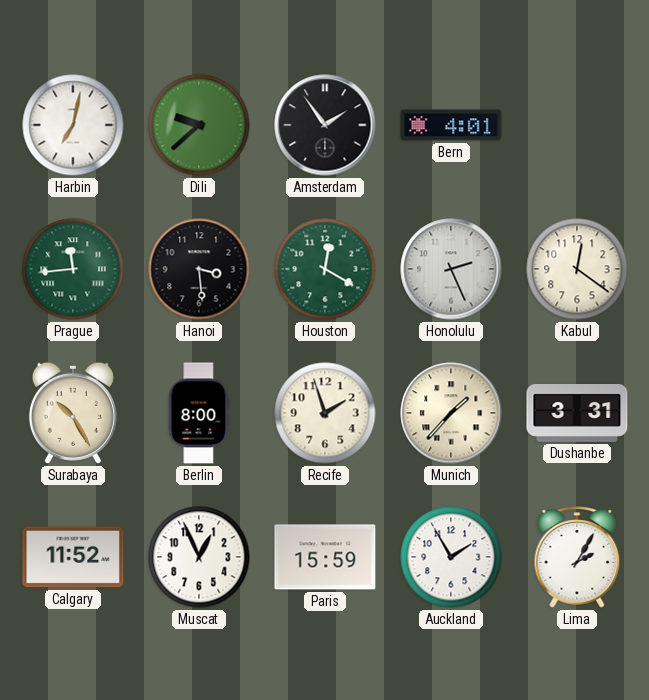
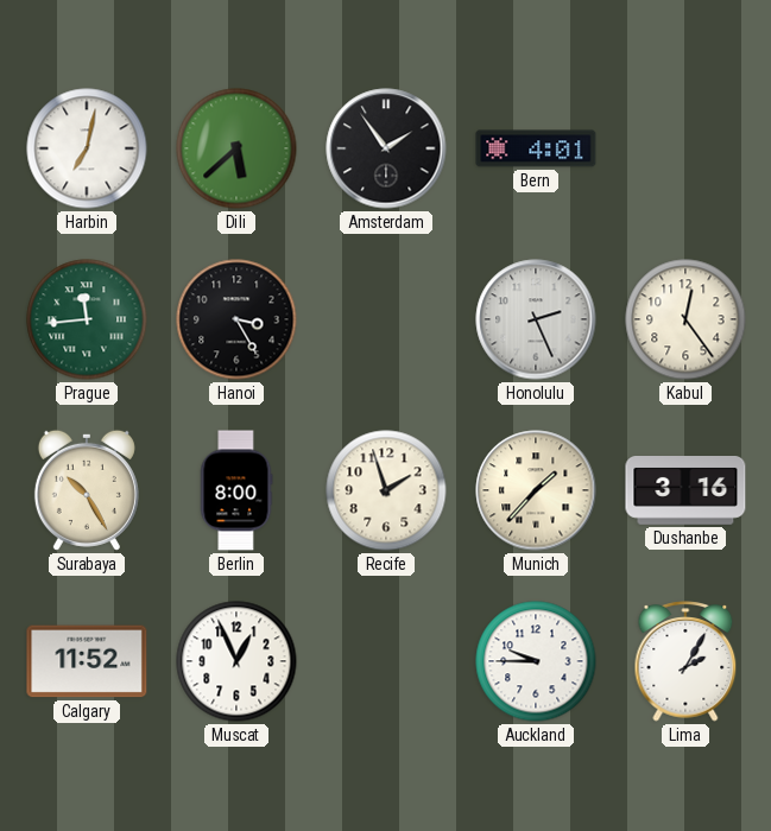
Dili: 9:38 -> 5:38 (236, 148)
Hanoi: 3:29 -> 3:25 (236, 319)
Houston: 12:20 -> none (325, 269)
Kabul: 12:21 -> 12:24 (685, 319)
Dushanbe: 3:31 -> 3:16 (685, 491)
Paris: 15:59 -> none (325, 557)
Auckland: 1:55 -> 9:45 (536, 661)
